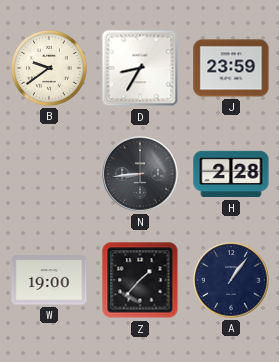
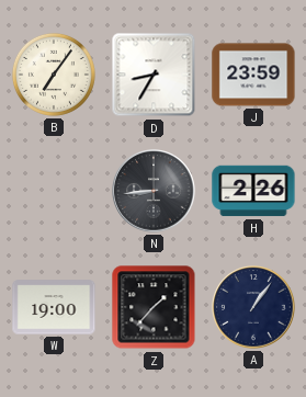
B: 9:39 -> 7:06 (54, 75)
H: 2:28 -> 2:26 (253, 191)
